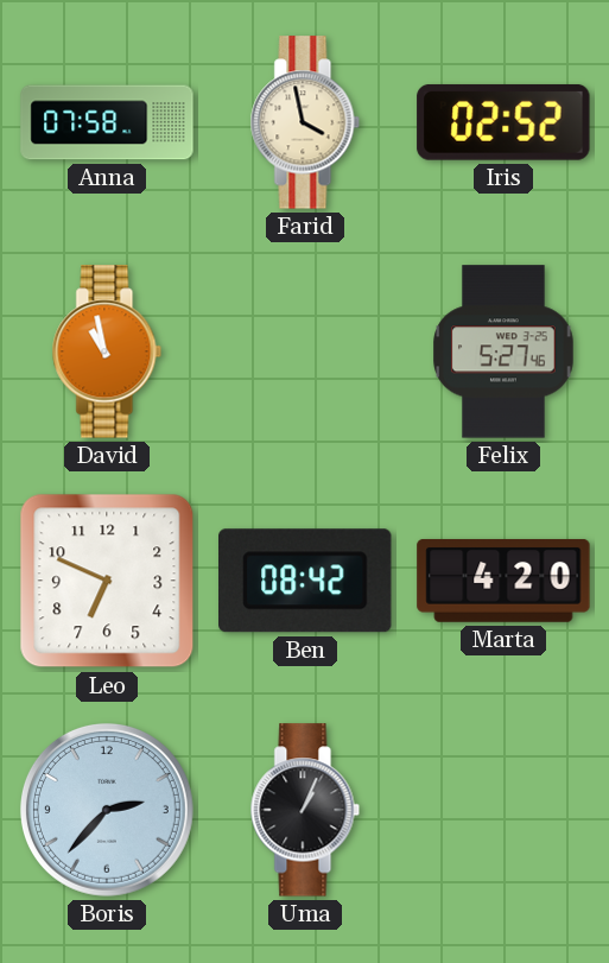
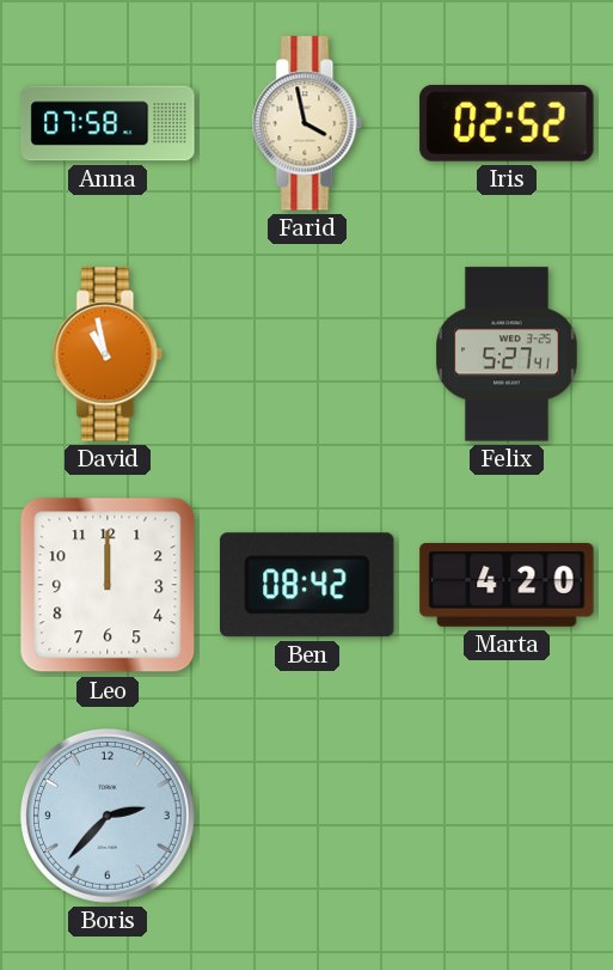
Felix: 5:27:46 -> 5:27:41 (507, 354)
Leo: 6:49 -> 12:00 (108, 585)
Uma: 1:04 -> none (305, 810)
